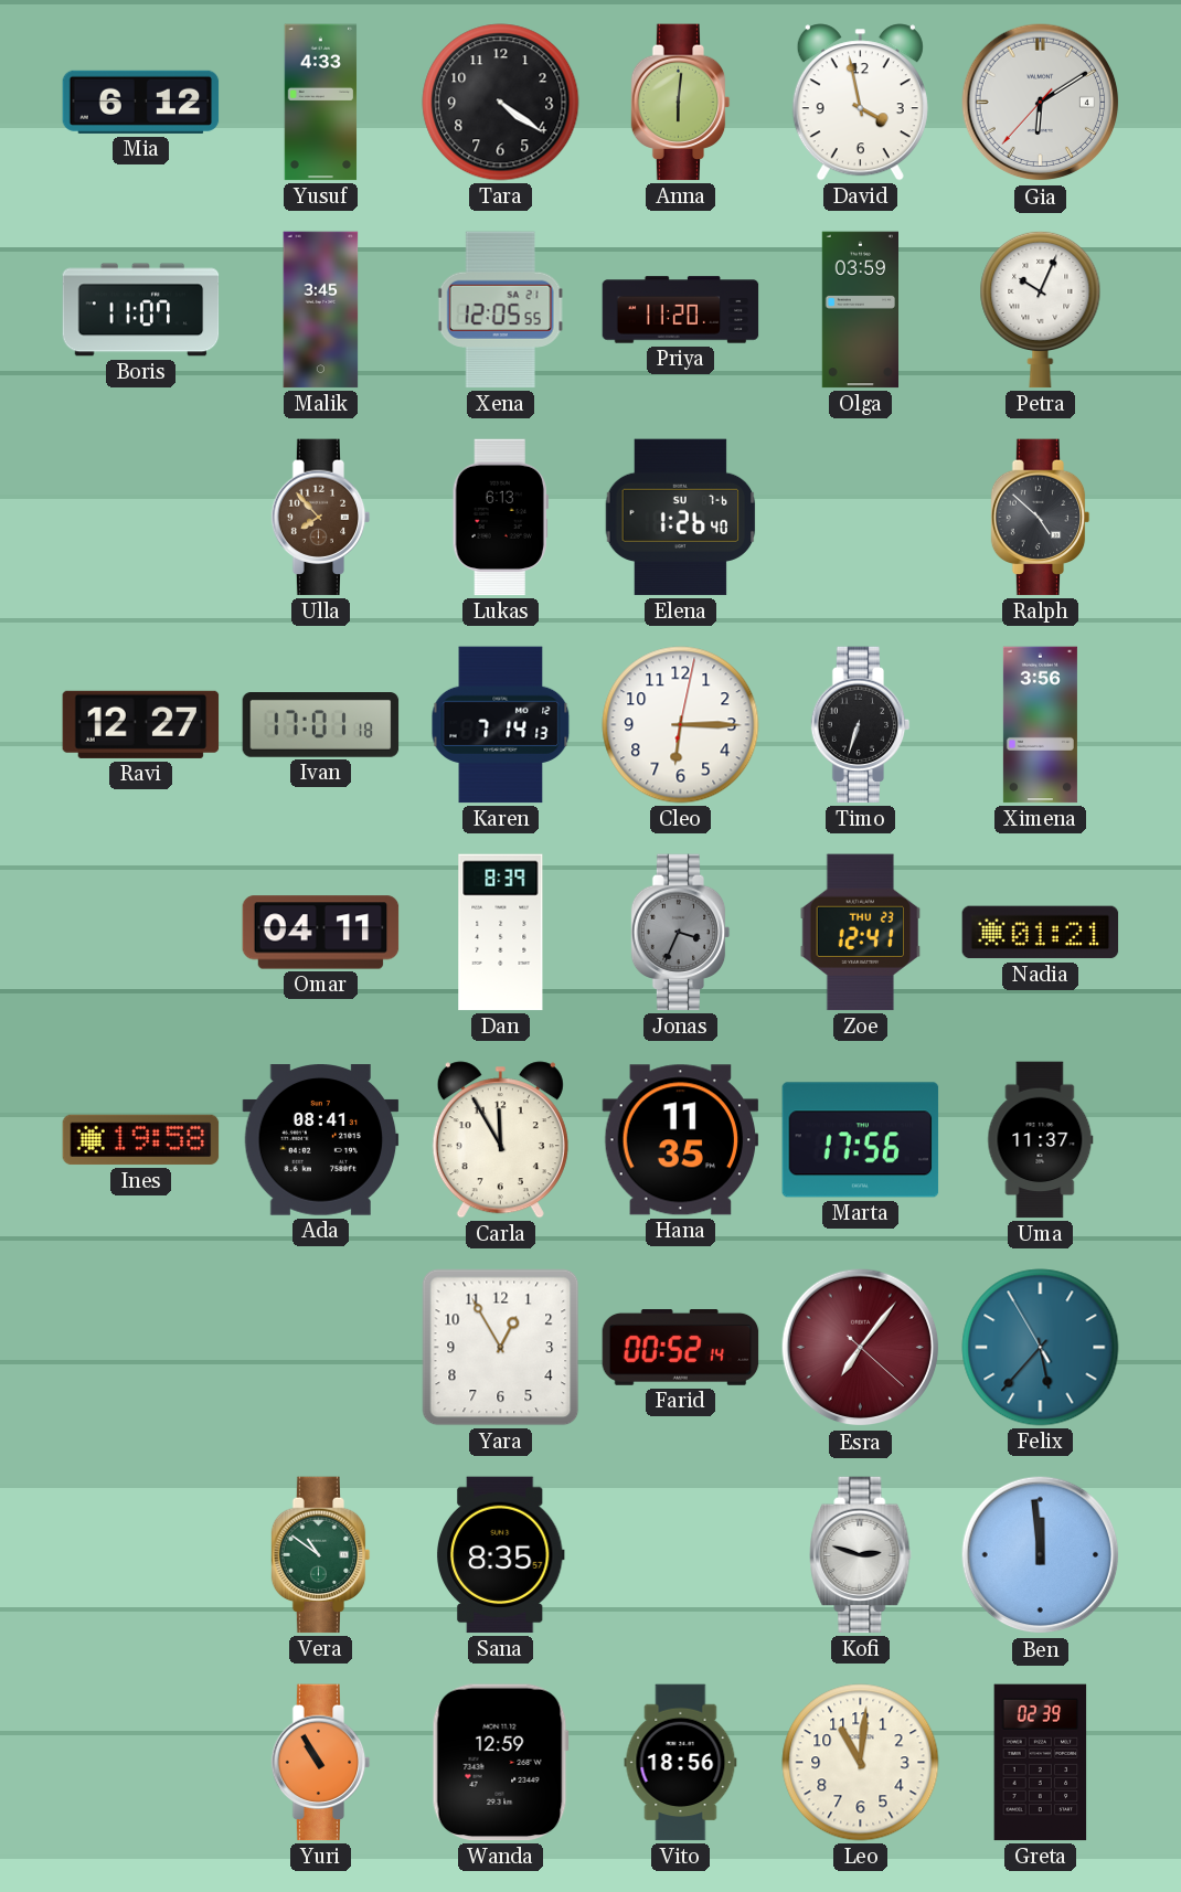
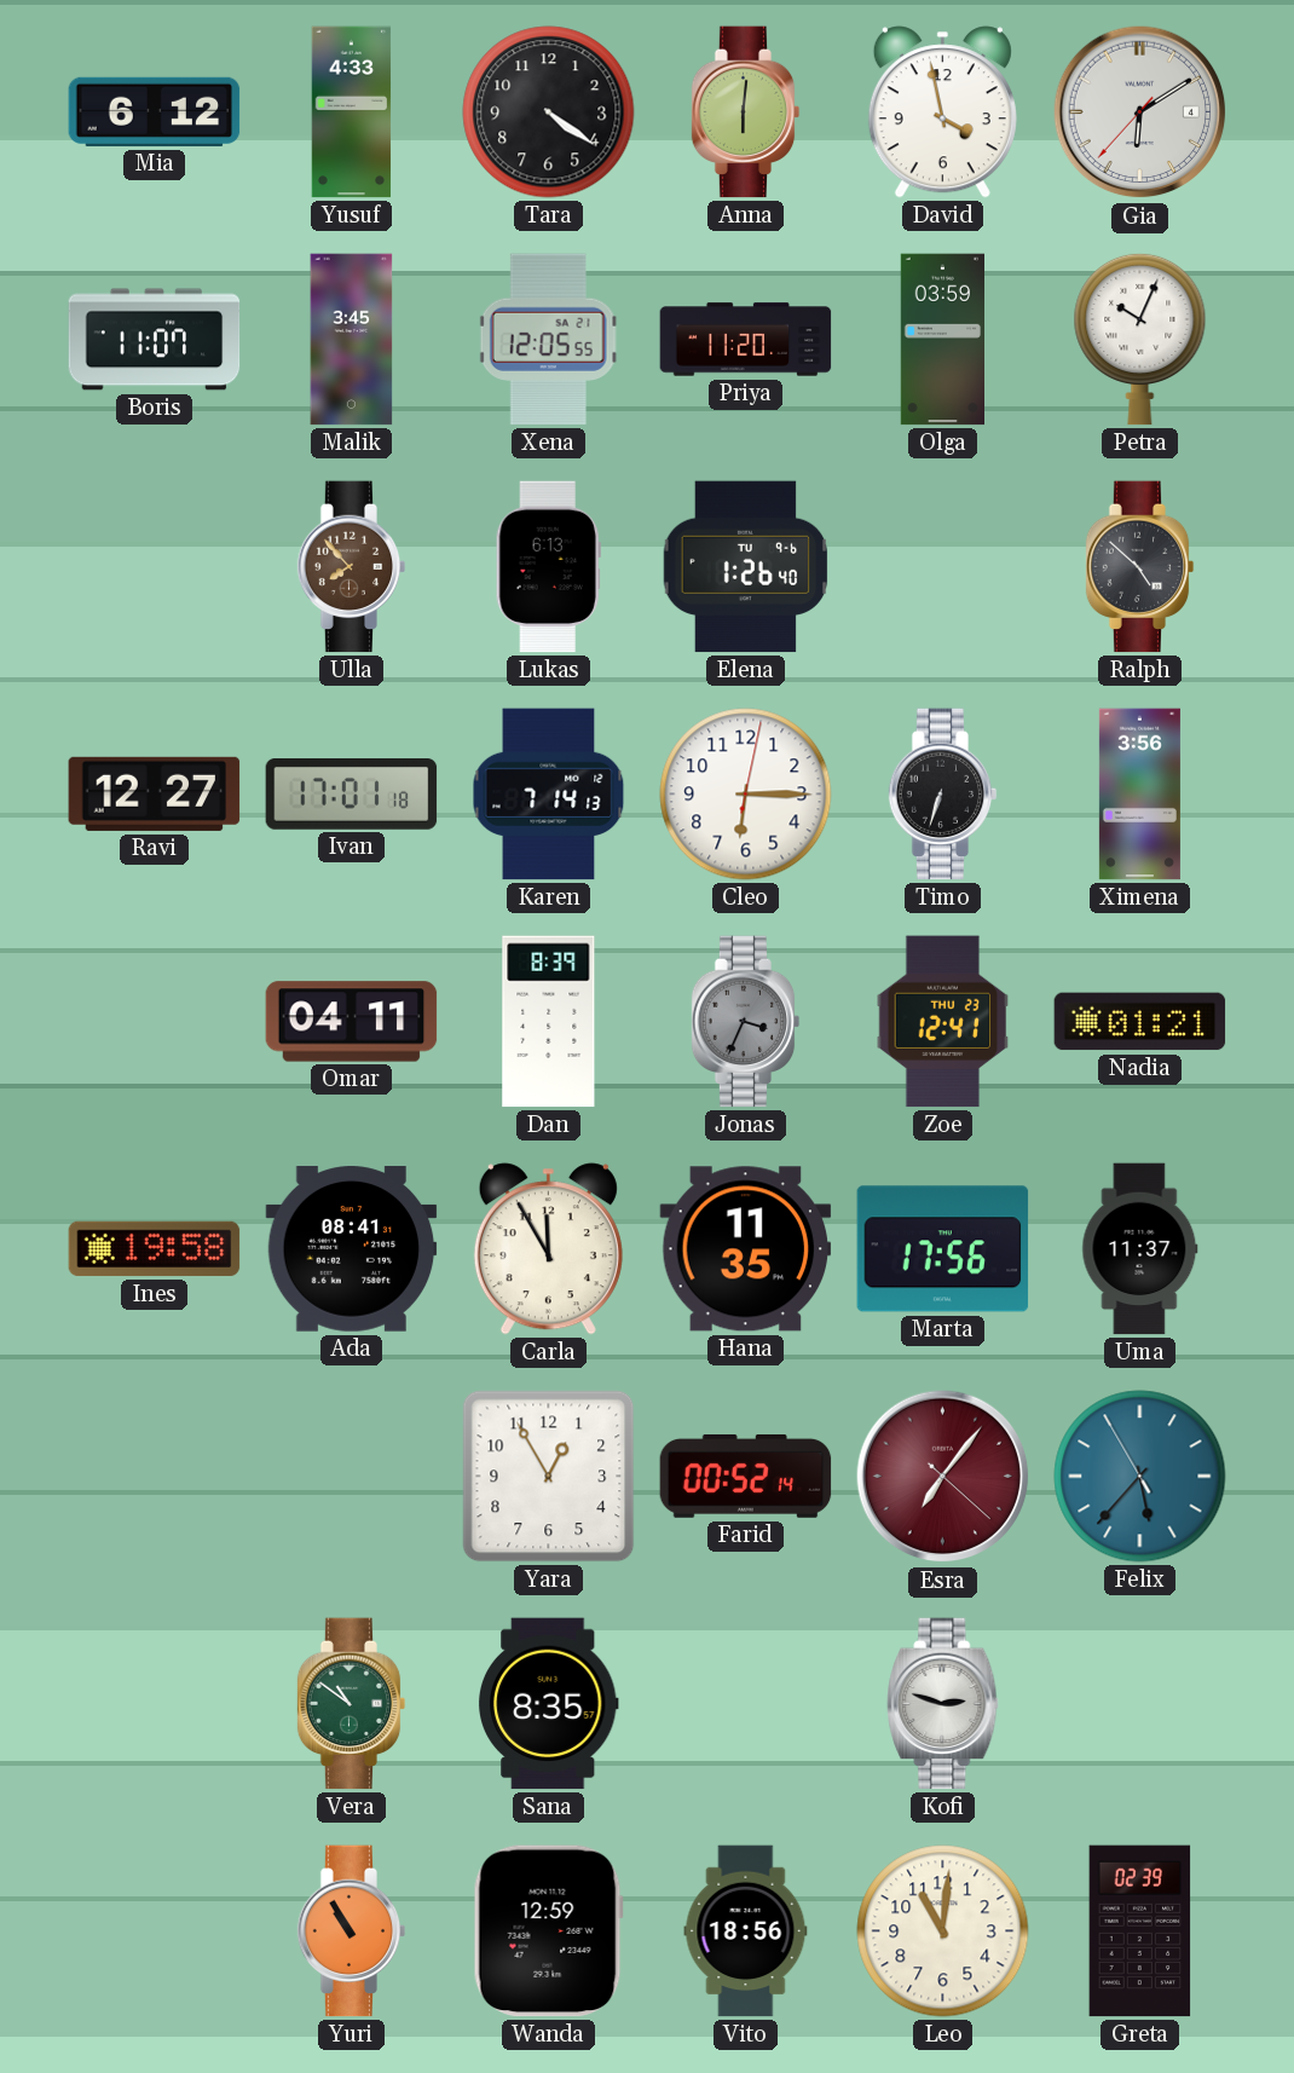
Elena date: SU 7-6 -> TU 9-6 (746, 567)
Ben: 11:59 -> none (1041, 1555)
